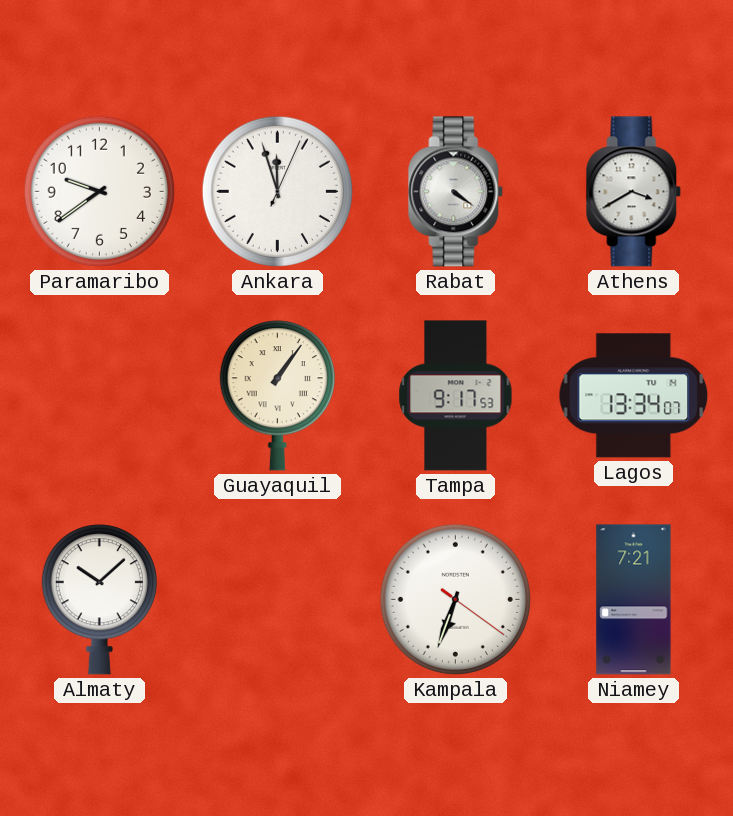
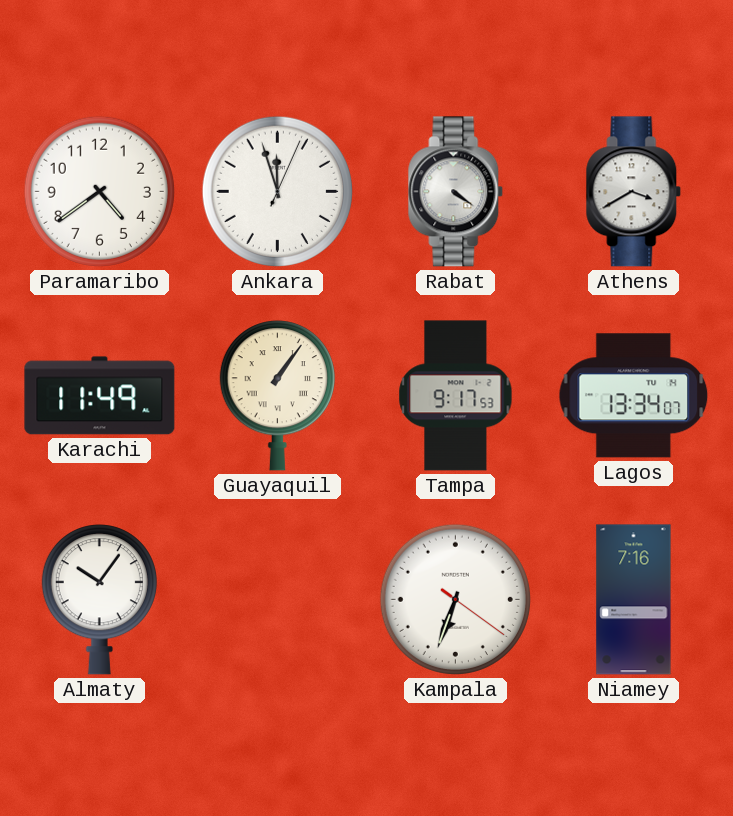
Paramaribo: 9:39 -> 4:39 (99, 191)
Karachi: none -> 11:49 (100, 396)
Almaty: 10:08 -> 10:06 (99, 600)
Niamey: 7:21 -> 7:16 (634, 600)
